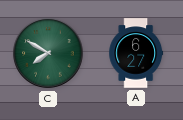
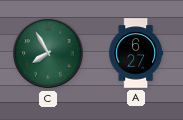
C: 7:50 -> 7:55 (48, 53)
